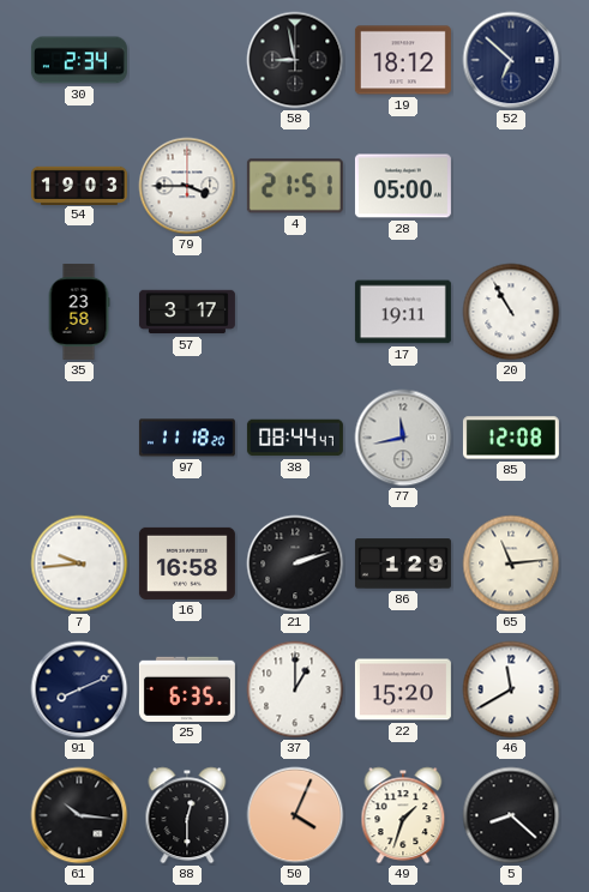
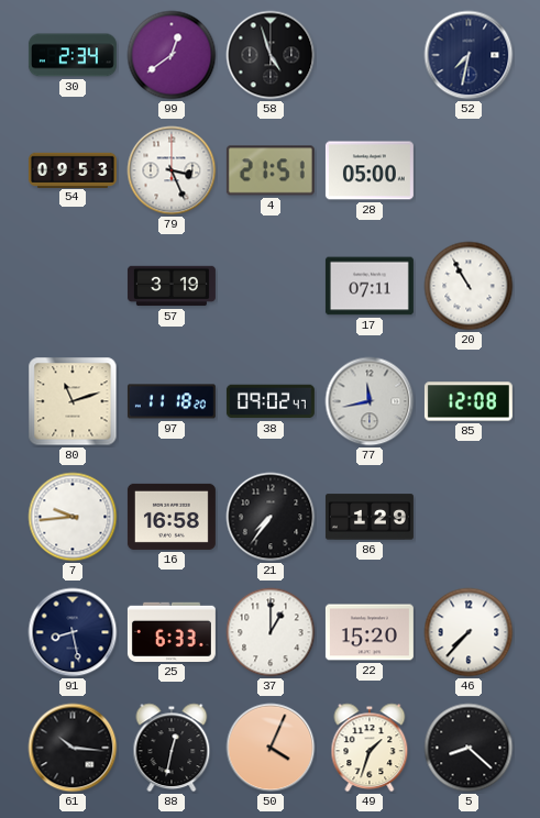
99: none -> 12:39 (172, 55)
58: 8:58 -> 4:57 (271, 55)
19: 18:12 -> none (403, 60)
52: 6:52 -> 7:32 (469, 55)
54: 19:03 -> 09:53 (73, 169)
79: 3:45 -> 3:26 (172, 170)
35: 23:58 -> none (79, 312)
57: 3:17 -> 3:19 (172, 286)
17: 19:11 -> 07:11 (370, 286)
80: none -> 11:12 (73, 401)
38: 08:44 -> 09:02 (271, 401)
21: 2:12 -> 7:36 (271, 517)
65: 11:14 -> none (511, 563)
91: 8:11 -> 8:28 (73, 632)
25: 6:35 -> 6:33 (172, 632)
46: 11:40 -> 7:37 (469, 632)
88: 12:30 -> 12:32 (172, 748)
